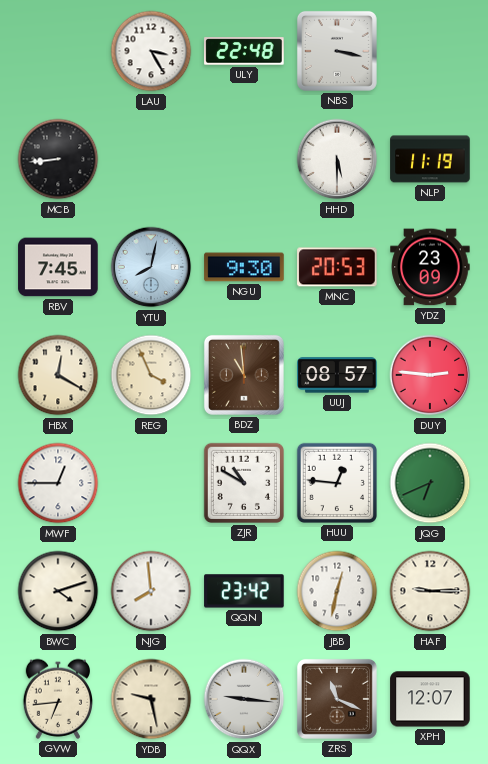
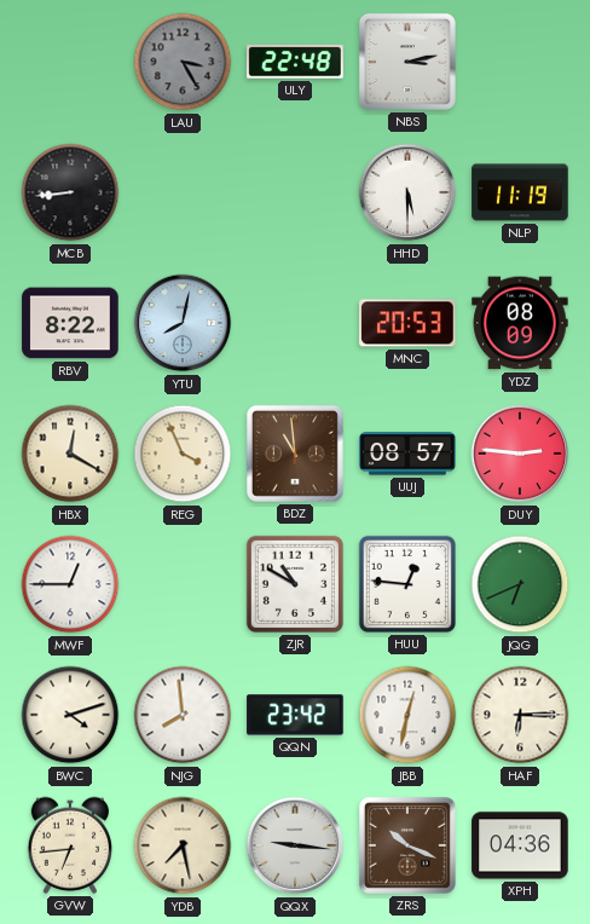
LAU dial: white -> grey (183, 62)
NBS: 3:17 -> 3:13 (407, 62)
RBV: 7:45 -> 8:22 (70, 323)
NGU: 9:30 -> none (244, 267)
YDZ: 23:09 -> 08:09 (520, 323)
HAF: 9:15 -> 6:15 (520, 715)
YDB: 9:28 -> 7:28 (183, 845)
ZRS: 11:19 -> 10:19 (407, 845)
XPH: 12:07 -> 04:36 (520, 845)
